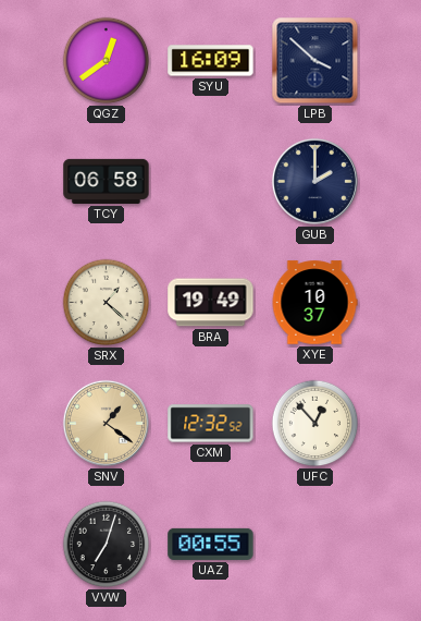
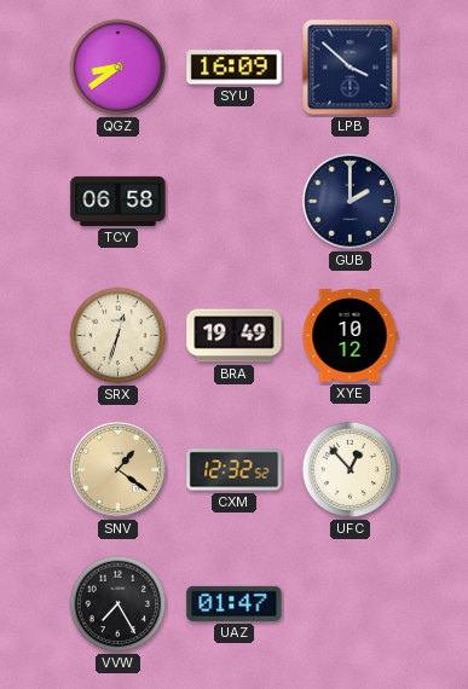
QGZ: 12:39 -> 8:39 (119, 68)
SRX: 1:22 -> 12:33 (119, 336)
XYE: 10:37 -> 10:12 (349, 336)
VVW: 7:03 -> 7:25 (119, 604)
UAZ: 00:55 -> 01:47 (235, 603)
